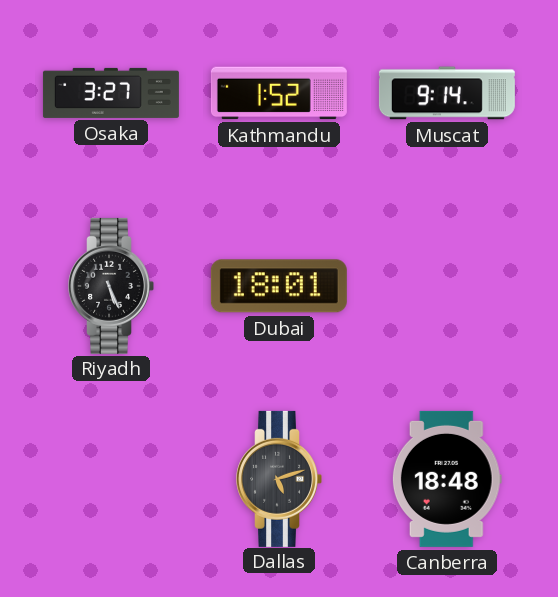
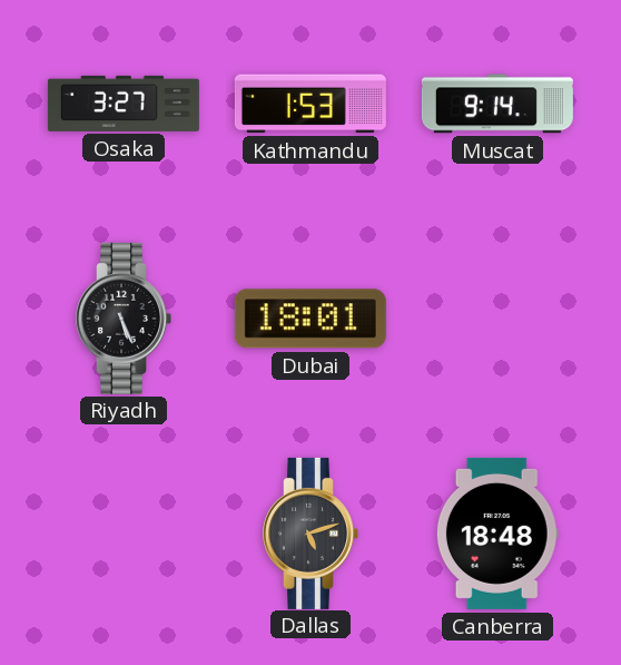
Kathmandu: 1:52 -> 1:53 (310, 104)
